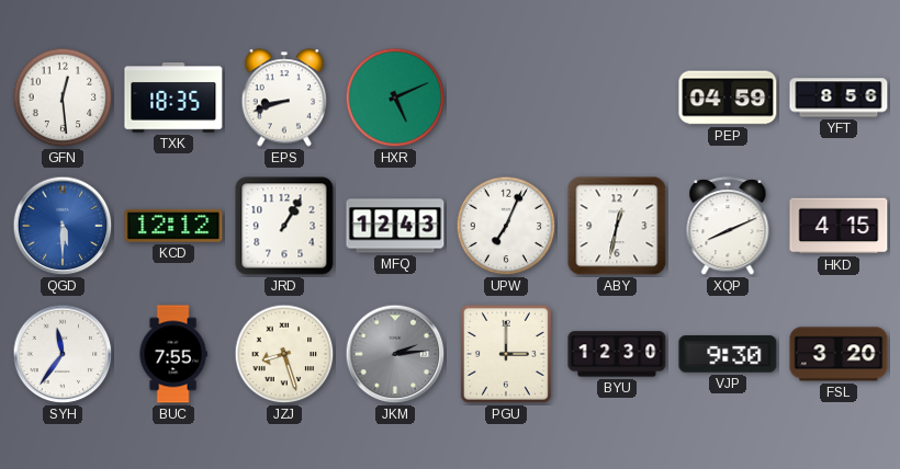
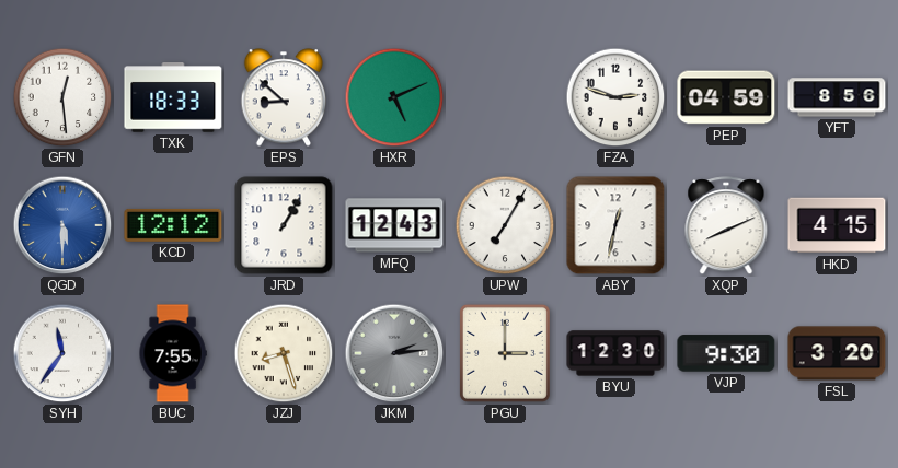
TXK: 18:35 -> 18:33 (173, 98)
EPS: 8:42 -> 8:52 (284, 97)
FZA: none -> 2:48 (615, 97)
UPW: 7:04 -> 7:05 (505, 225)
